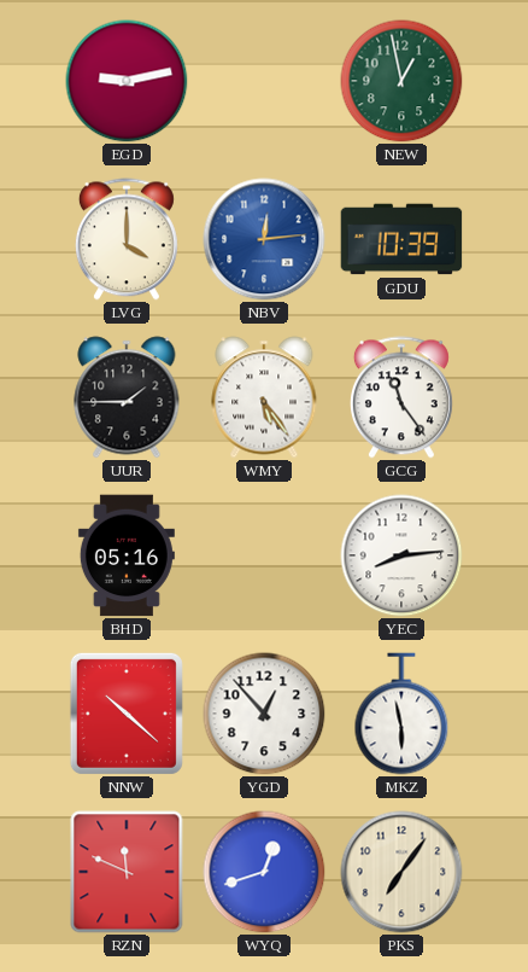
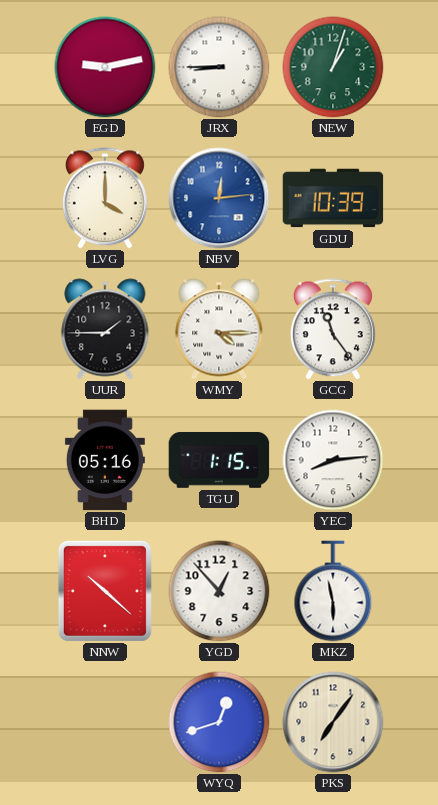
JRX: none -> 8:45 (219, 67)
NEW: 12:58 -> 1:03 (333, 67)
WMY: 5:24 -> 4:15 (219, 329)
TGU: none -> 1:15 (219, 460)
RZN: 11:49 -> none (127, 872)
